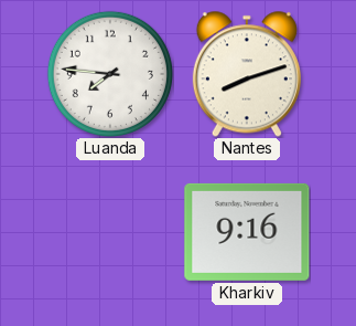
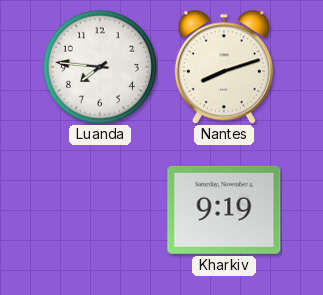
Kharkiv: 9:16 -> 9:19 (224, 210)
